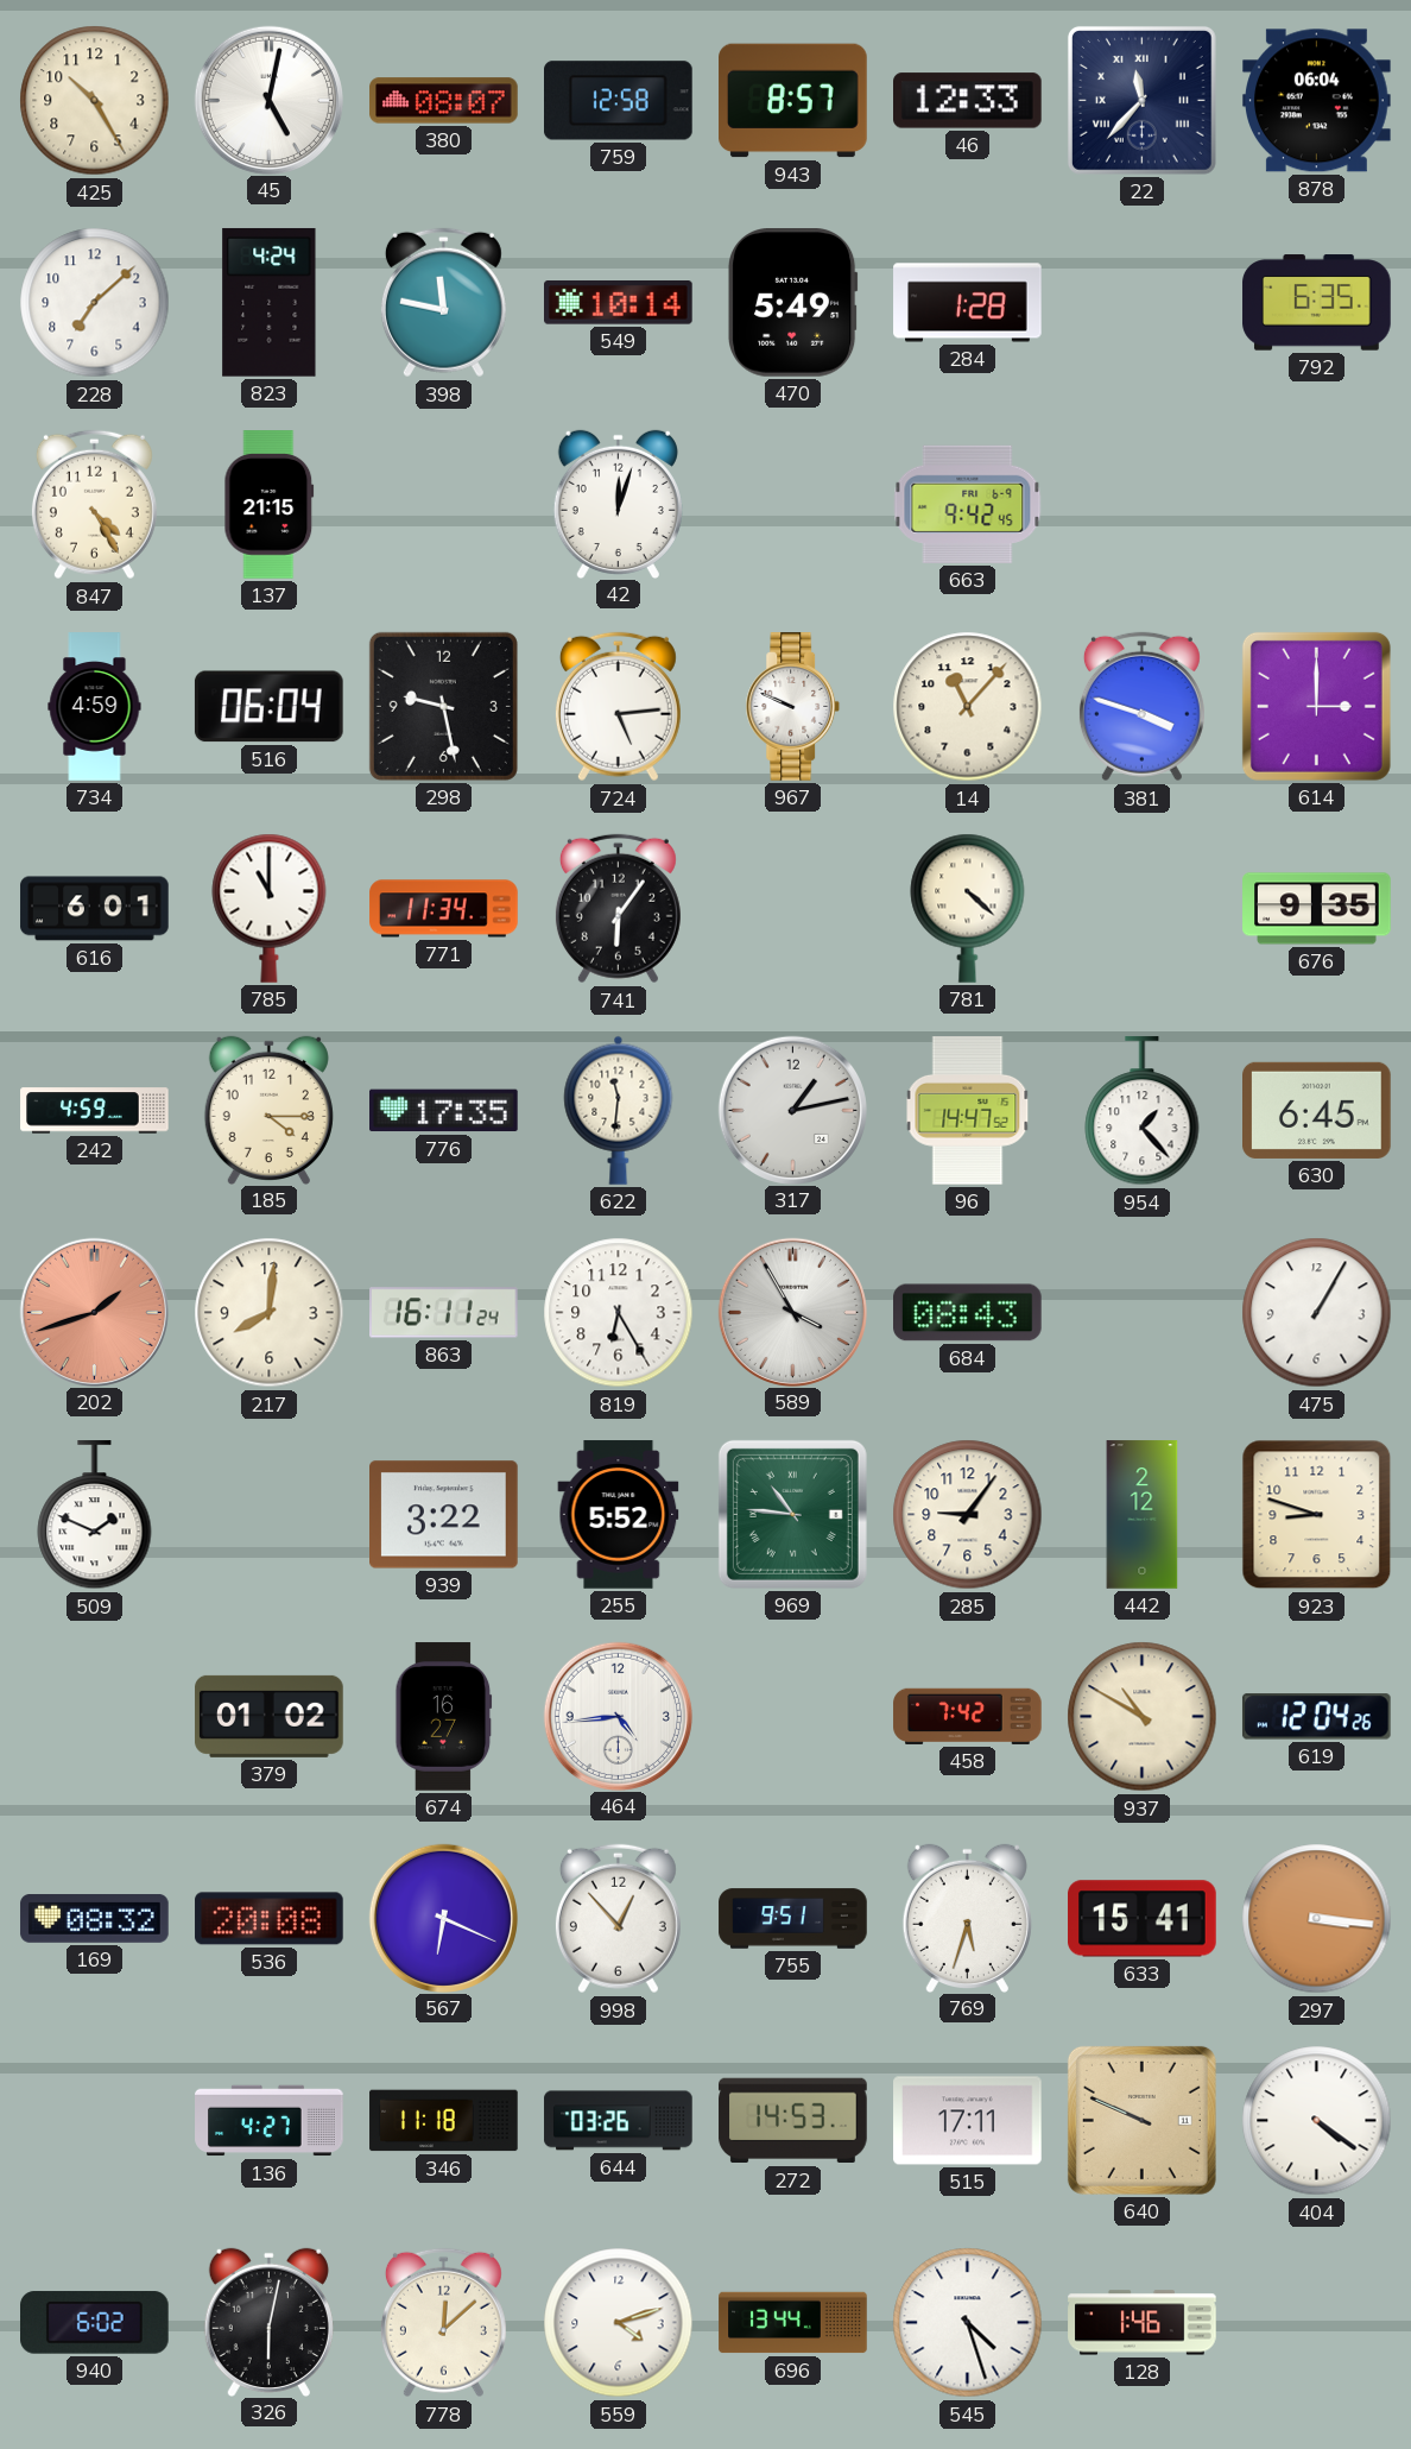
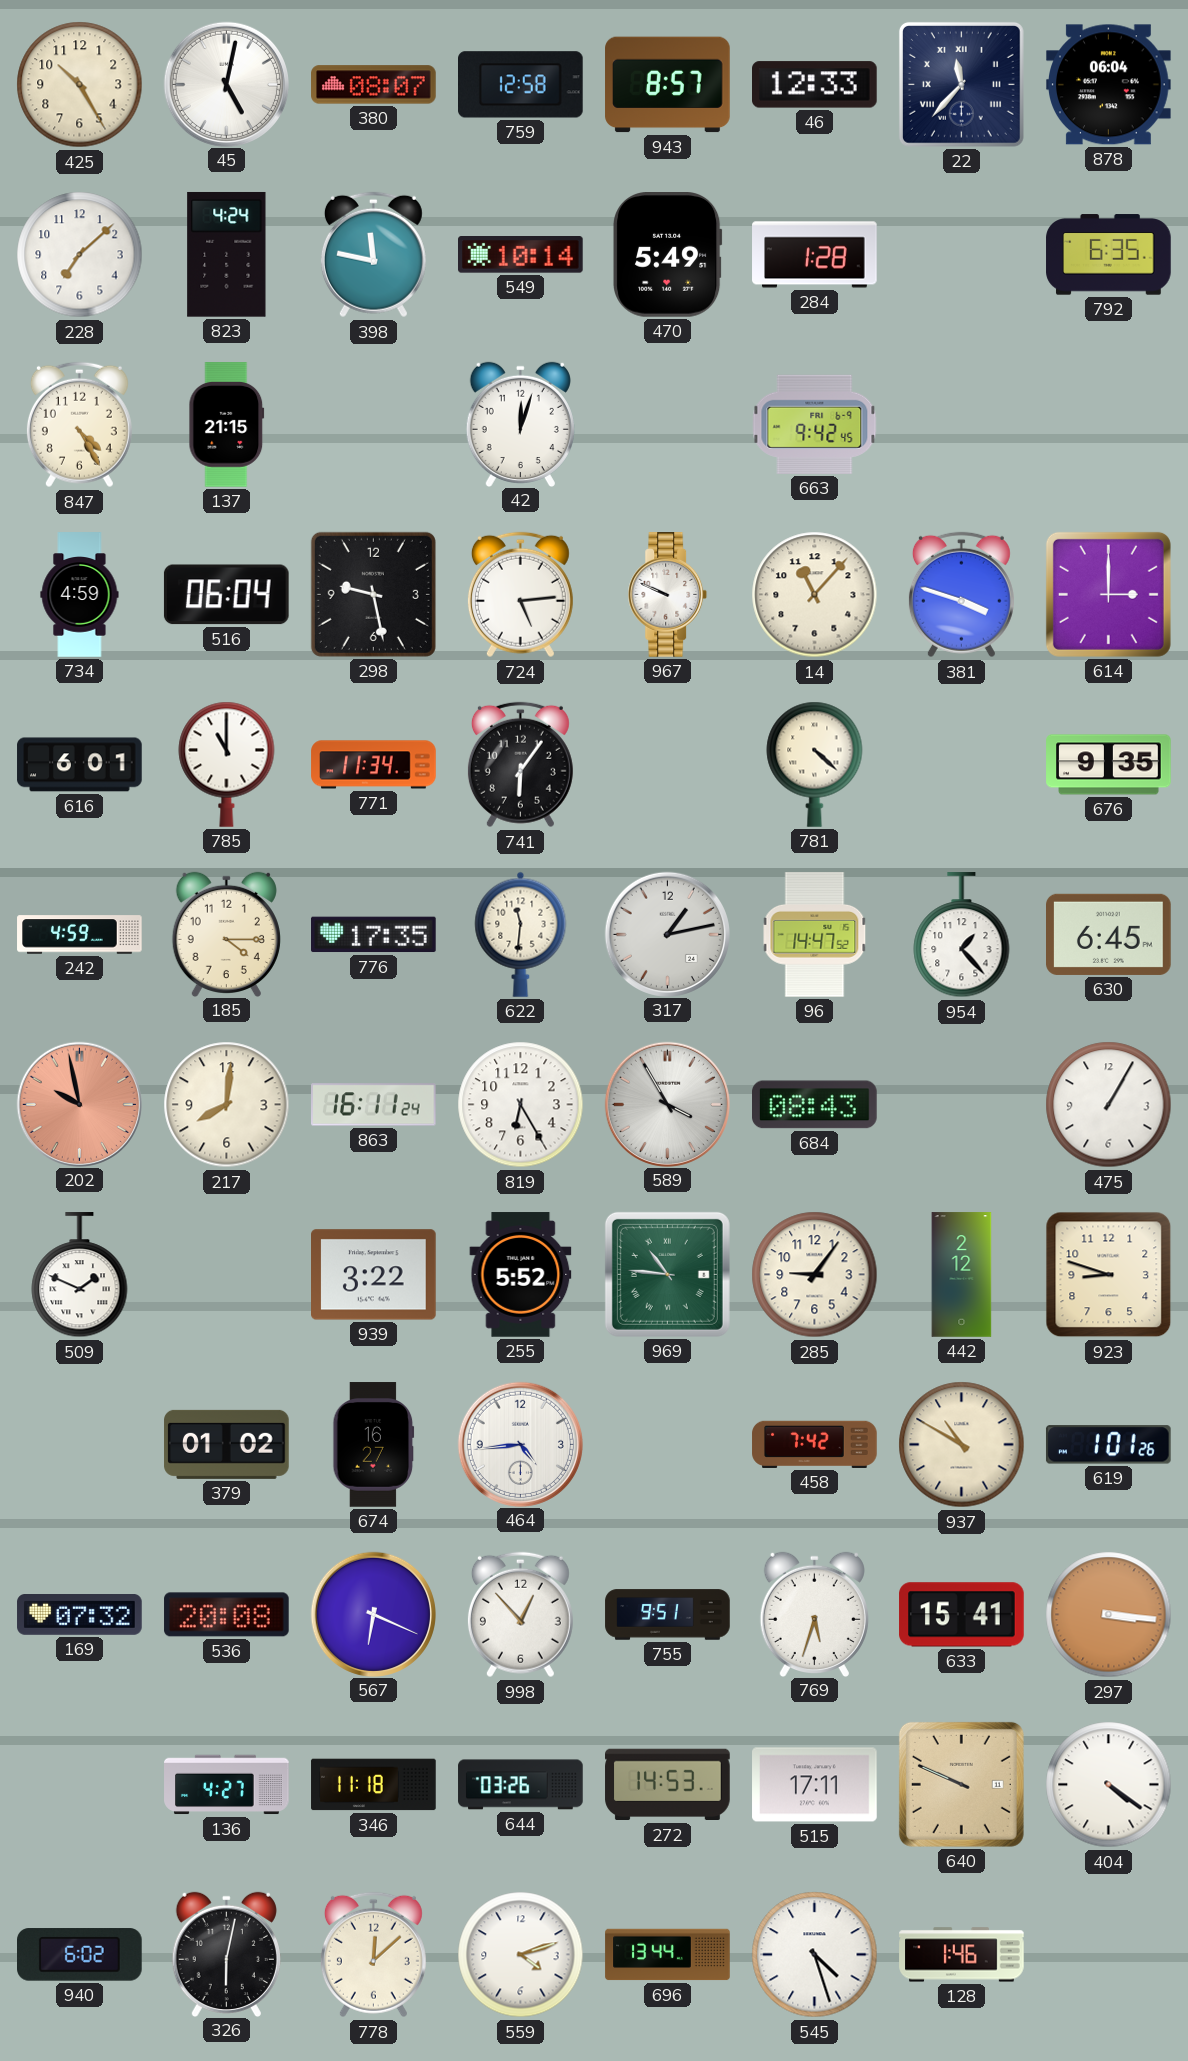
202: 1:42 -> 9:58 (79, 1104)
619: 12:04 -> 1:01 (1108, 1445)
169: 08:32 -> 07:32 (80, 1615)
